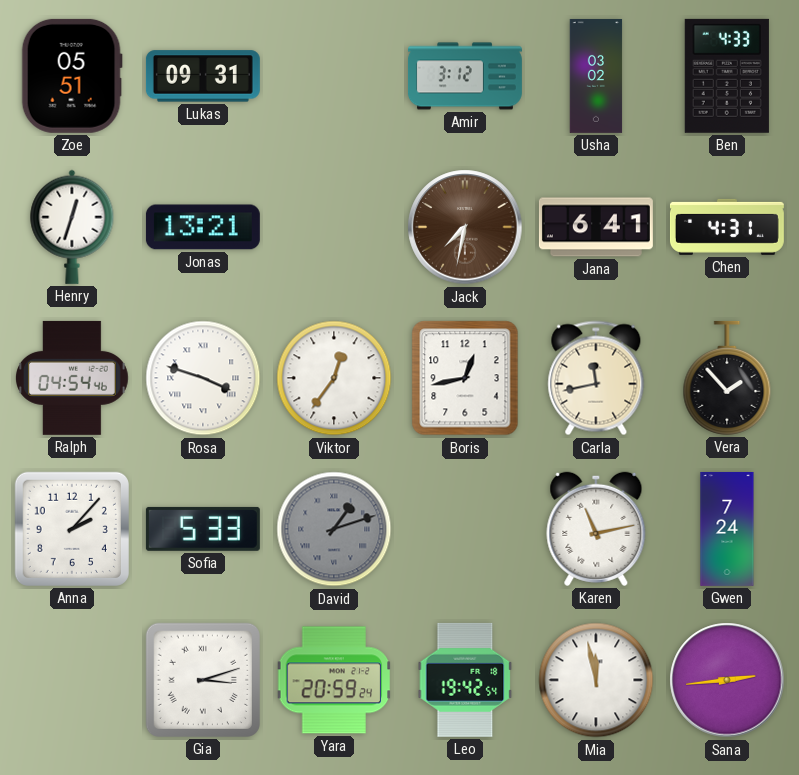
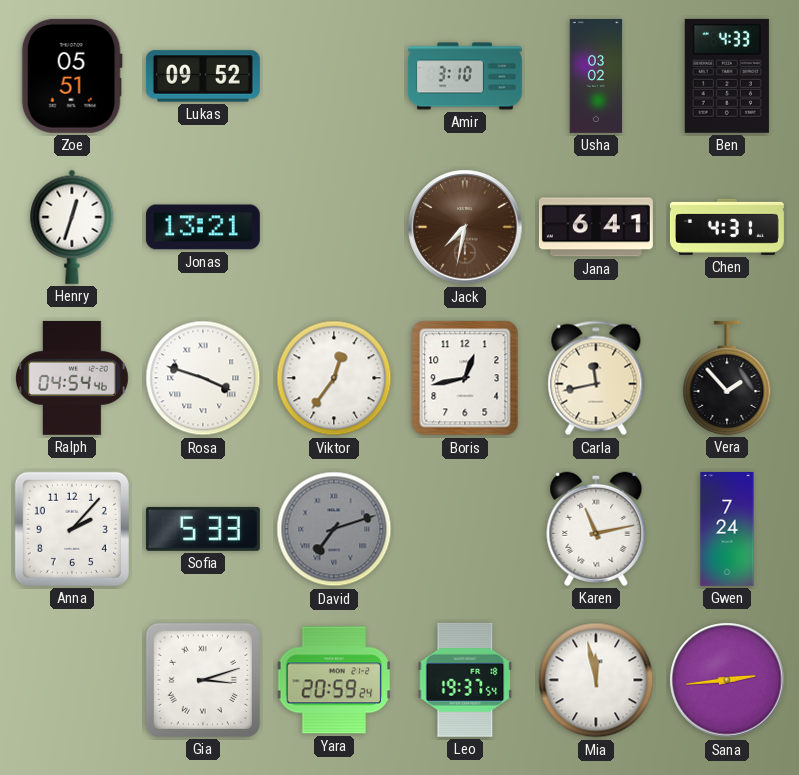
Lukas: 09:31 -> 09:52 (203, 76)
Amir: 3:12 -> 3:10 (465, 76)
David: 1:12 -> 7:12 (334, 529)
Leo: 19:42 -> 19:37 (465, 680)
